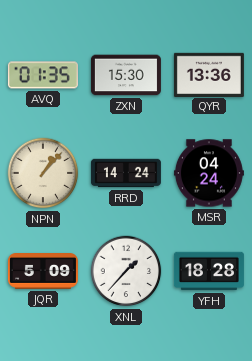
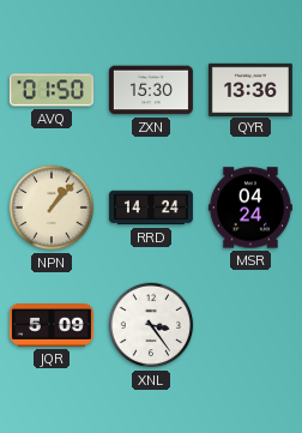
AVQ: 01:35 -> 01:50 (52, 90)
XNL: 1:37 -> 3:24 (151, 325)
YFH: 18:28 -> none (209, 271)
